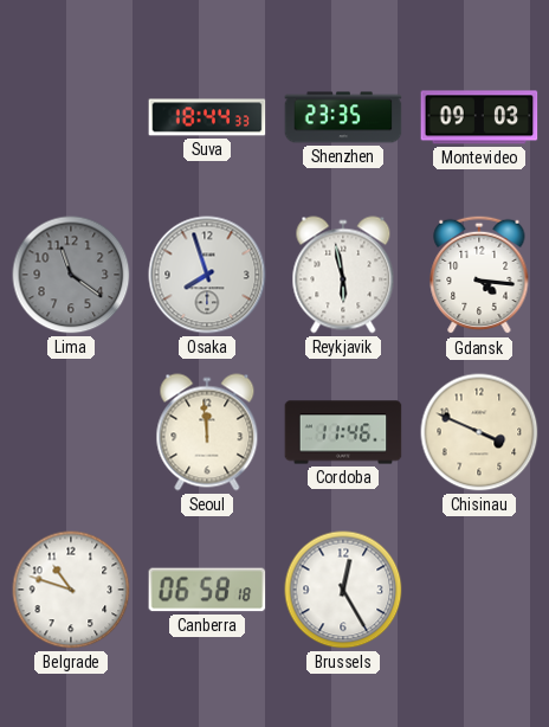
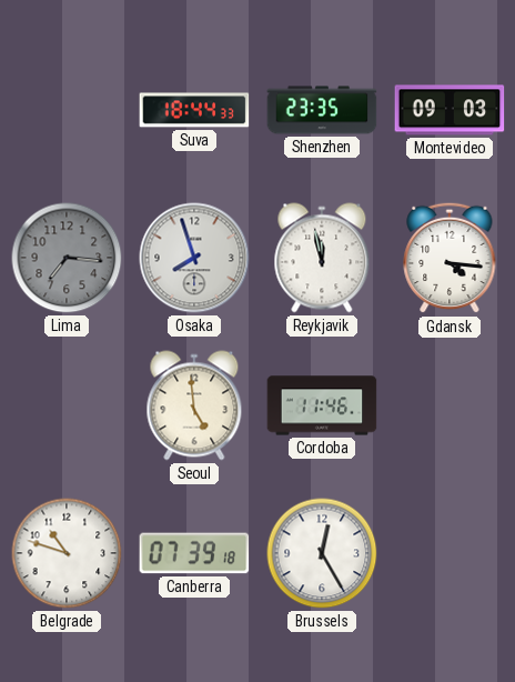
Lima: 11:21 -> 7:16 (67, 258)
Reykjavik: 5:58 -> 11:58 (322, 258)
Seoul: 11:59 -> 4:59 (194, 405)
Chisinau: 3:49 -> none (479, 432)
Canberra: 06:58 -> 07:39 (194, 553)
